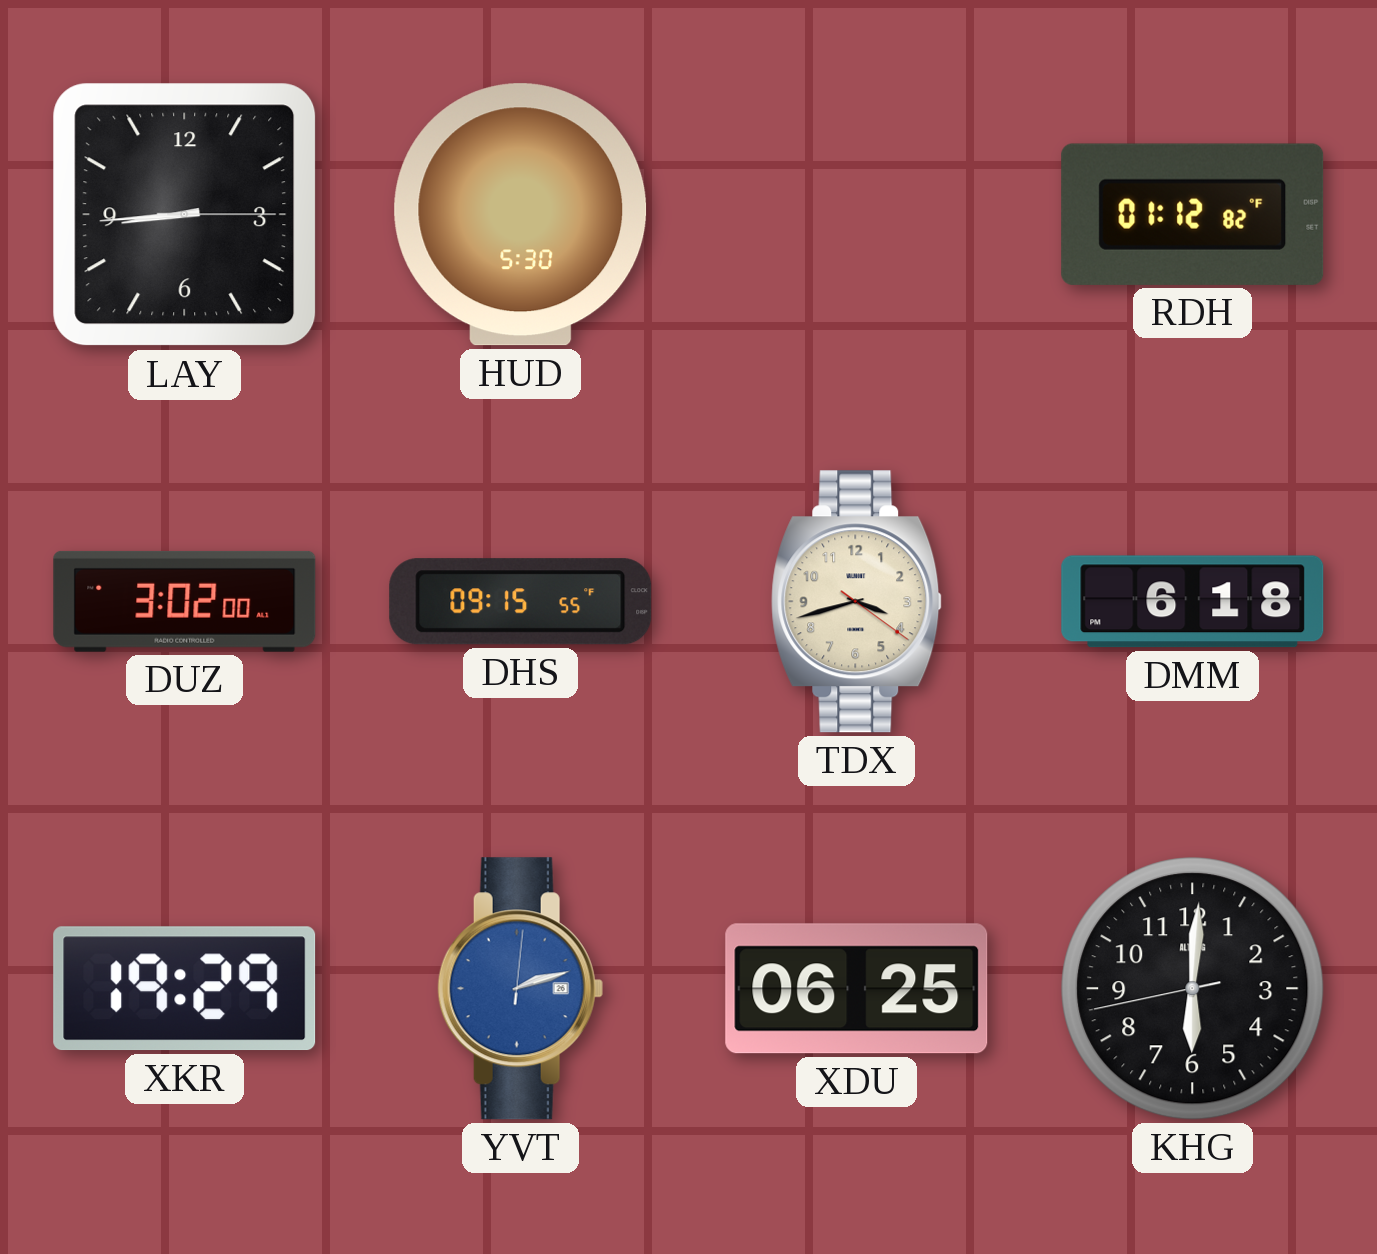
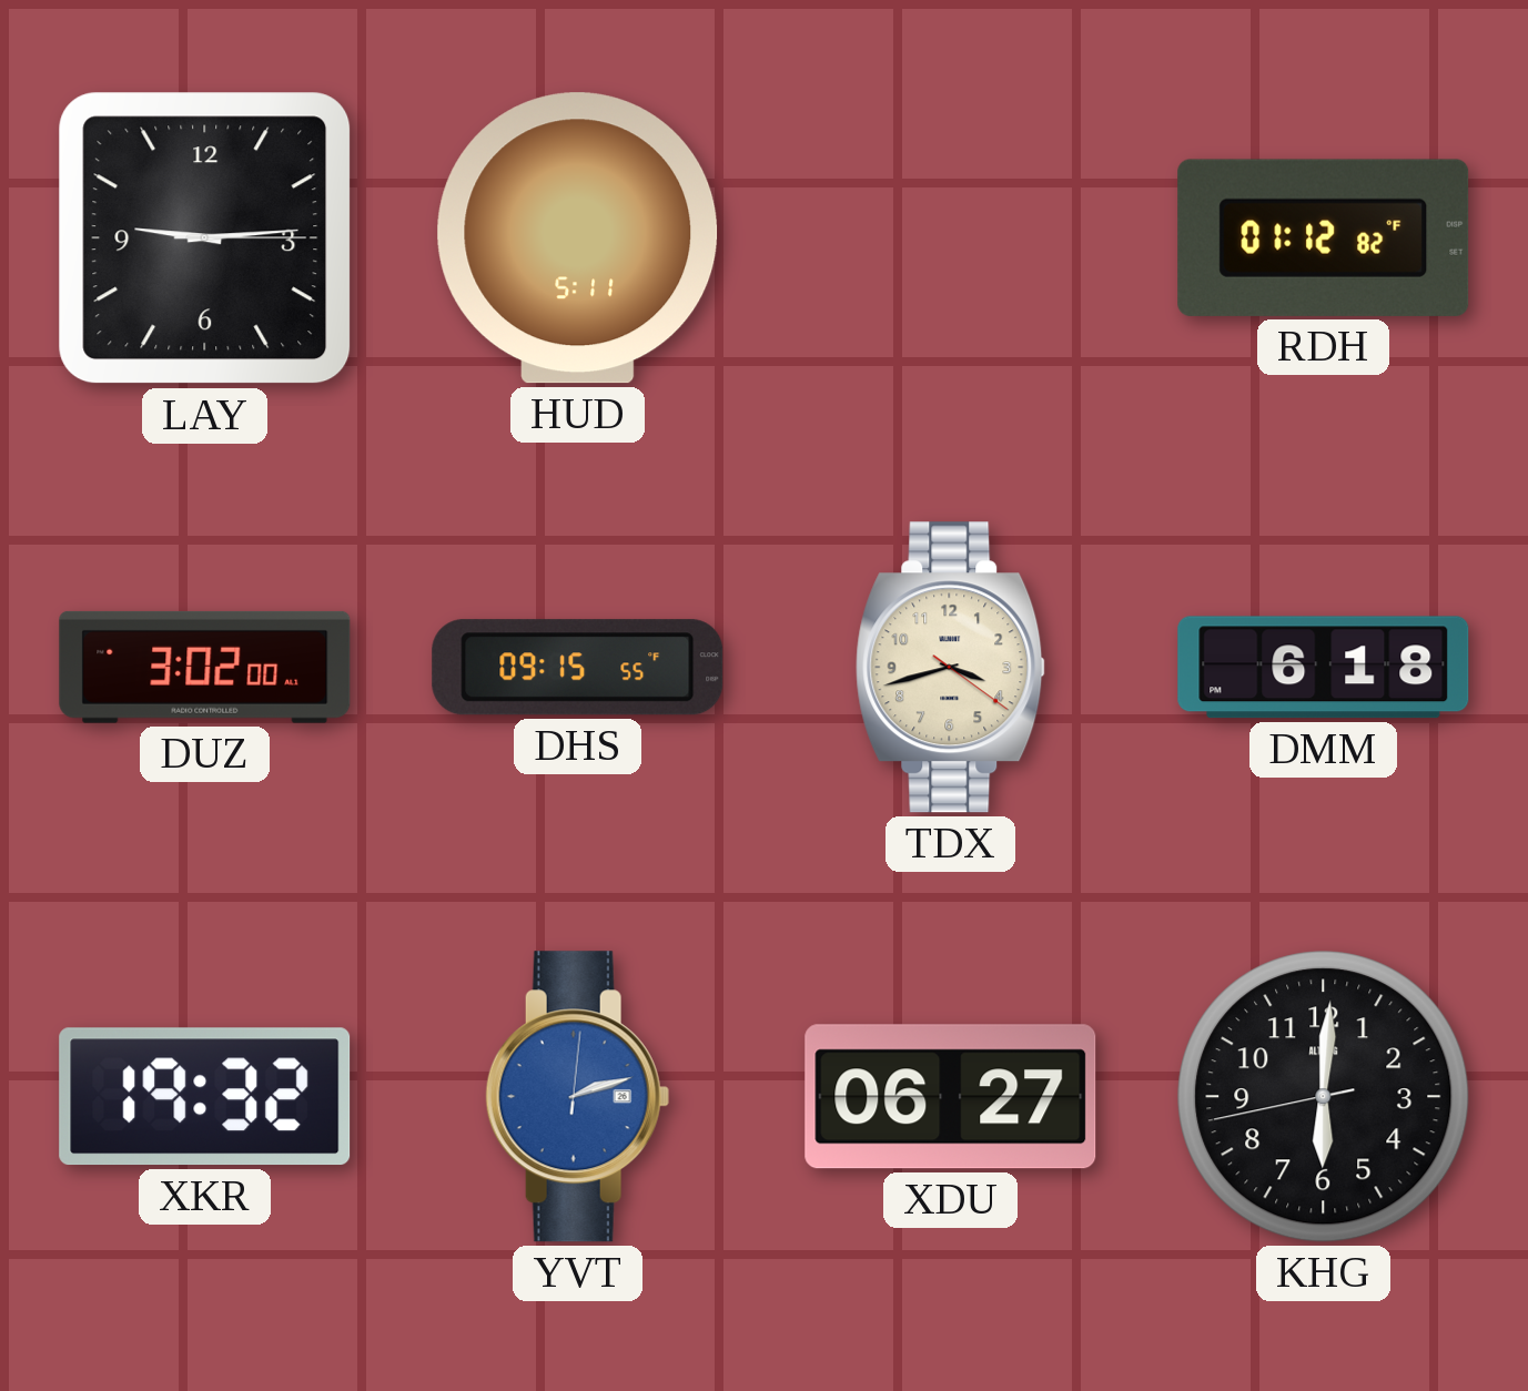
LAY: 8:44 -> 9:14 (205, 238)
HUD: 5:30 -> 5:11 (578, 238)
XKR: 19:29 -> 19:32 (205, 1097)
XDU: 06:25 -> 06:27 (951, 1097)
